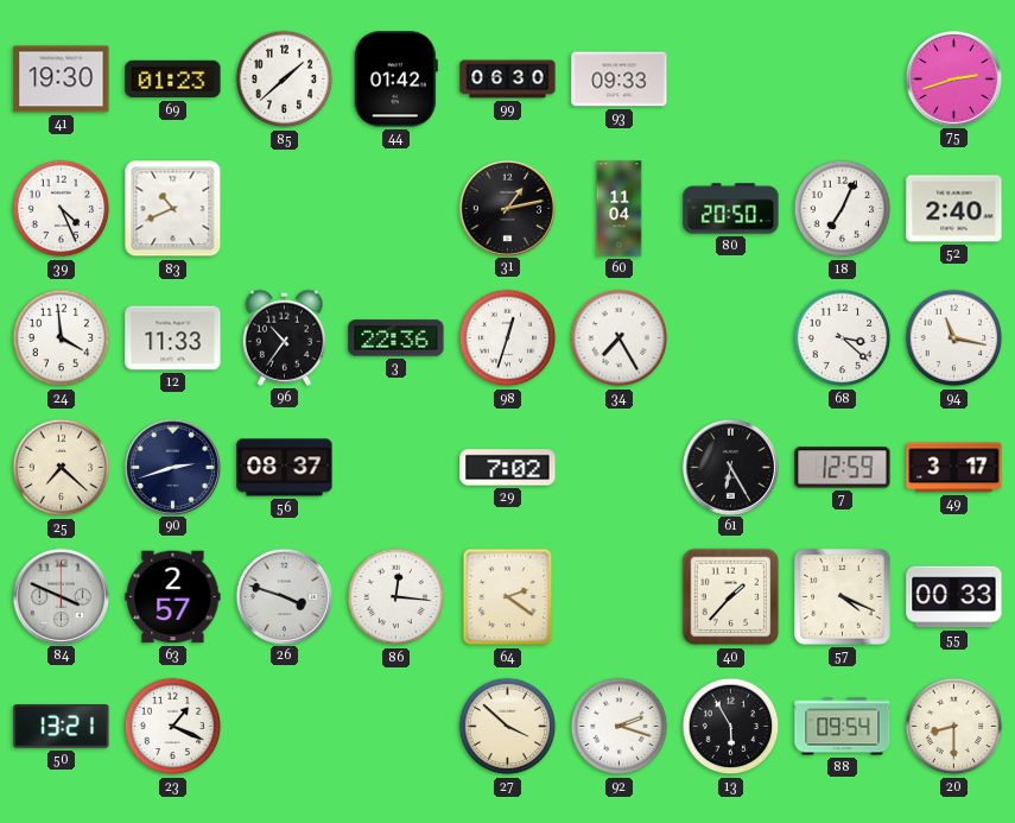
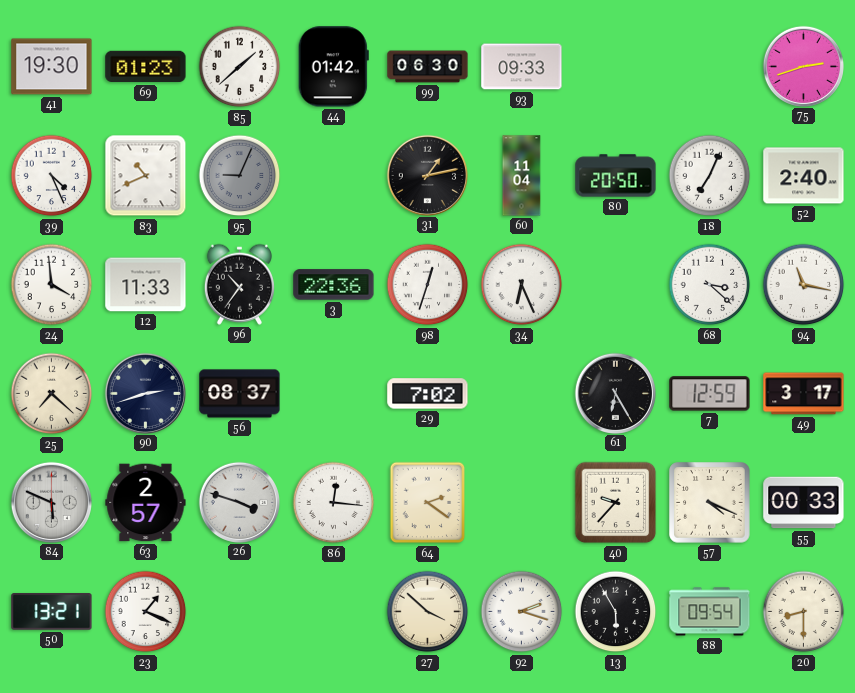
95: none -> 9:04 (240, 176)
34: 7:25 -> 6:26 (522, 285)
84: 3:49 -> 5:49 (51, 502)
40: 1:37 -> 9:37 (616, 503)
